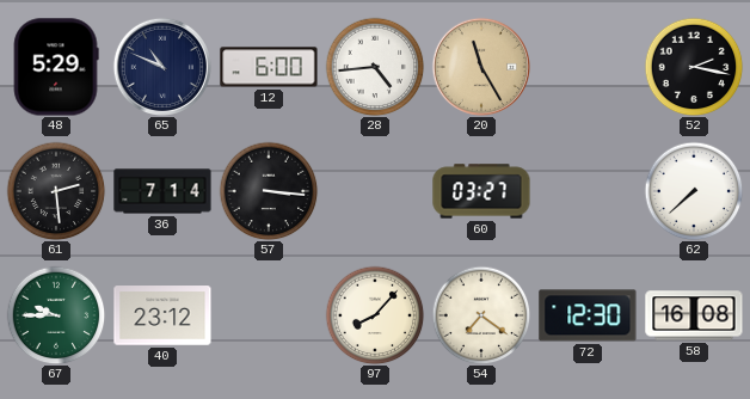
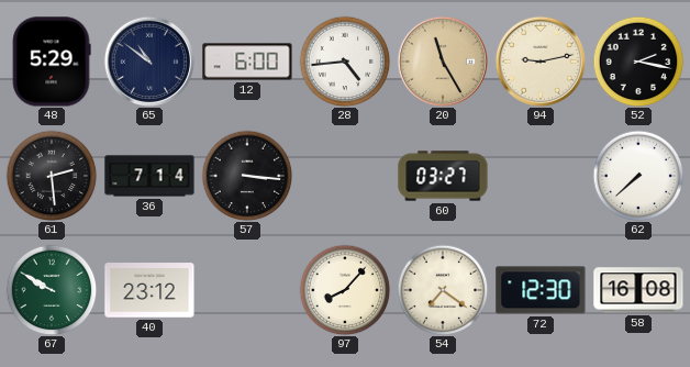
65: 10:49 -> 10:51 (148, 62)
94: none -> 9:13 (539, 62)
67: 9:45 -> 9:50 (52, 290)
